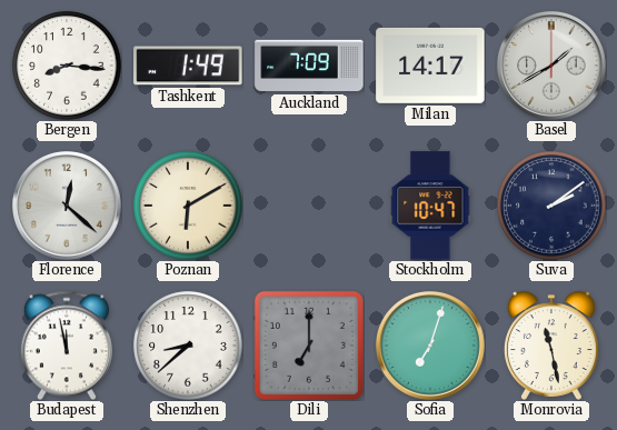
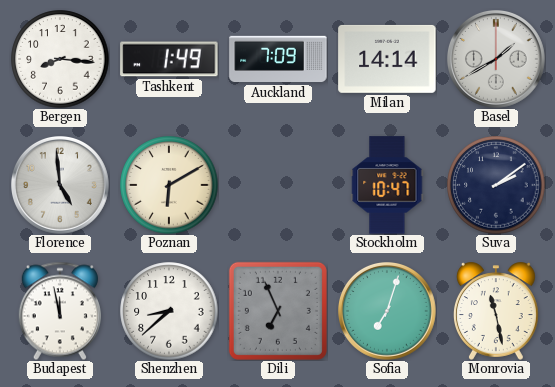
Milan: 14:17 -> 14:14 (387, 59)
Florence: 12:22 -> 4:59 (61, 186)
Dili: 7:00 -> 6:56 (278, 311)
